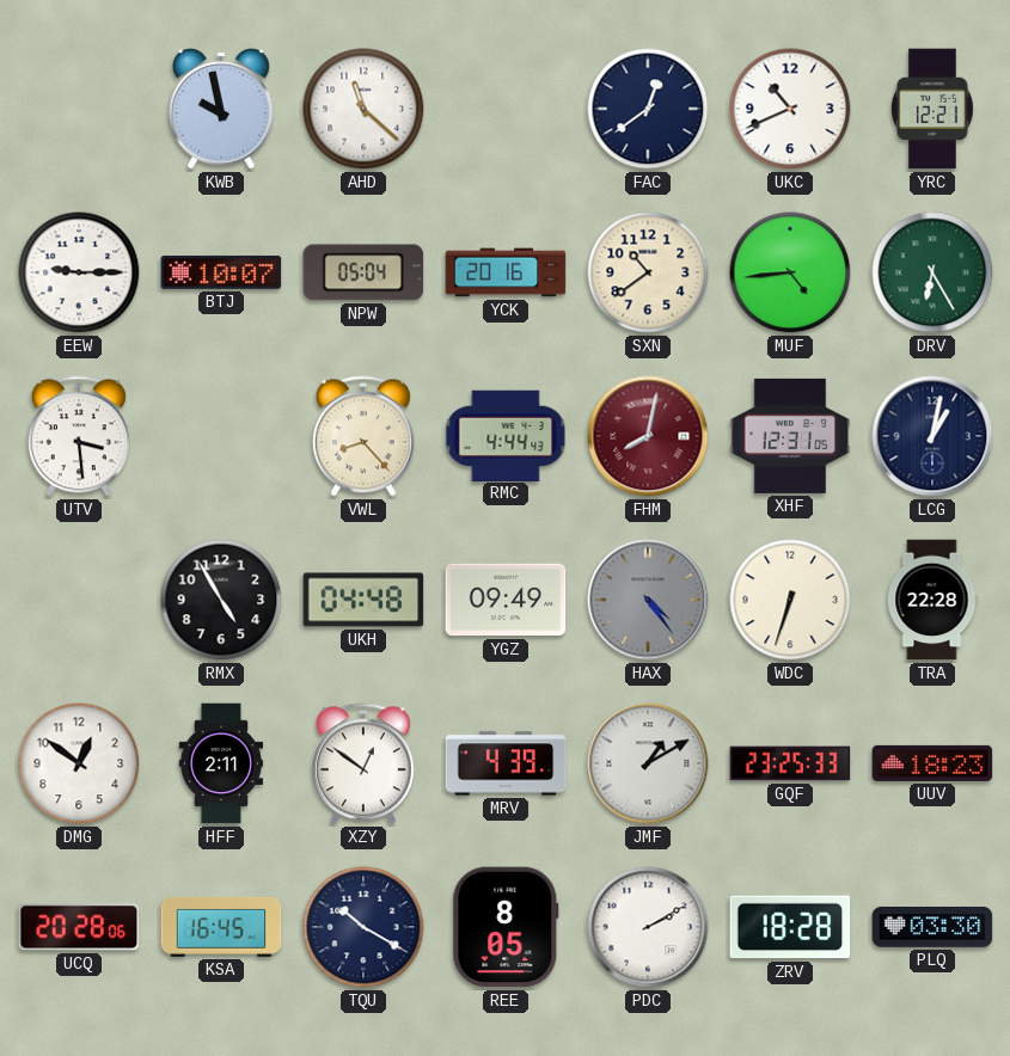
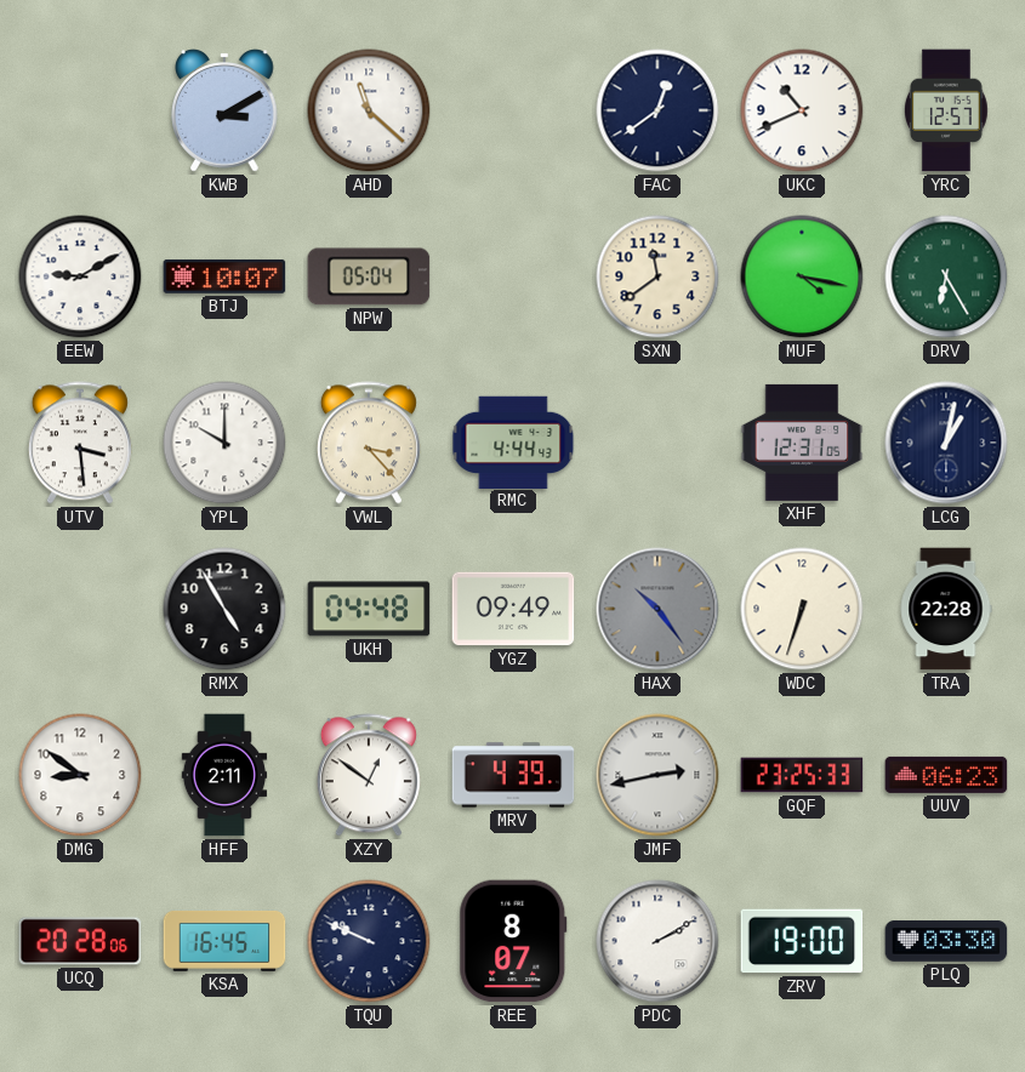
KWB: 9:58 -> 3:10 (224, 110)
YRC: 12:21 -> 12:57 (946, 110)
EEW: 9:15 -> 9:10 (80, 276)
YCK: 20:16 -> none (506, 272)
SXN: 10:39 -> 11:39 (657, 276)
MUF: 4:44 -> 4:17 (802, 276)
YPL: none -> 10:00 (224, 443)
VWL: 8:23 -> 3:23 (369, 443)
FHM: 8:02 -> none (648, 436)
HAX: 4:24 -> 10:24 (657, 609)
DMG: 12:51 -> 8:51 (80, 775)
JMF: 1:10 -> 2:43 (657, 775)
UUV: 18:23 -> 06:23 (946, 775)
TQU: 10:20 -> 9:49 (369, 941)
REE: 8:05 -> 8:07 (513, 941)
ZRV: 18:28 -> 19:00 (802, 941)
